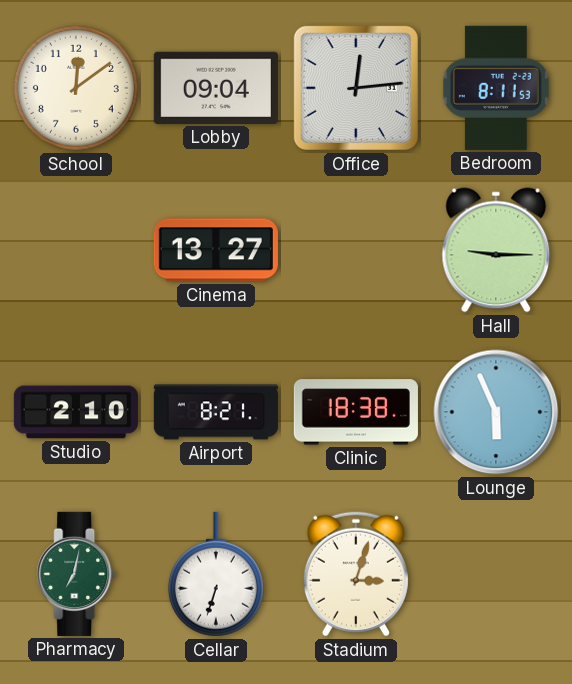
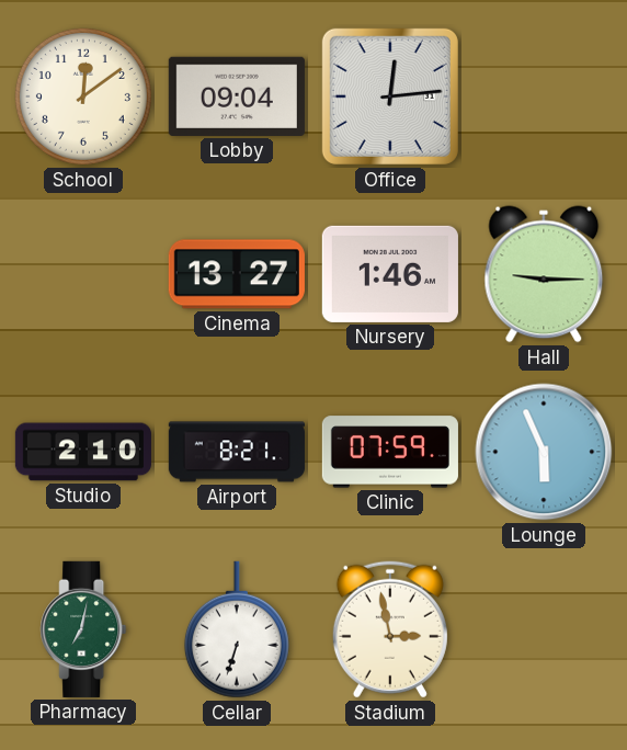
Bedroom: 8:11 -> none (496, 88)
Nursery: none -> 1:46 (390, 274)
Clinic: 18:38 -> 07:59 (390, 452)
Stadium: 3:03 -> 2:58 (390, 629)
